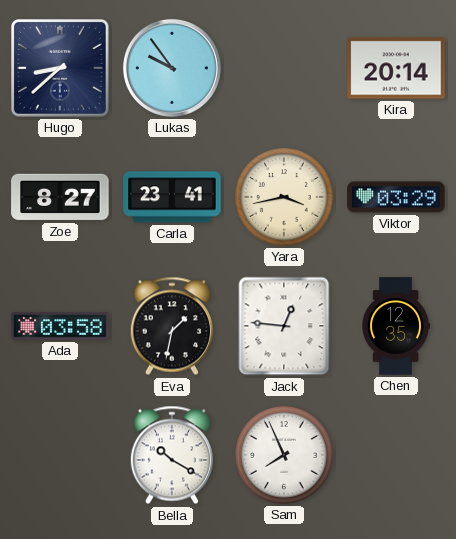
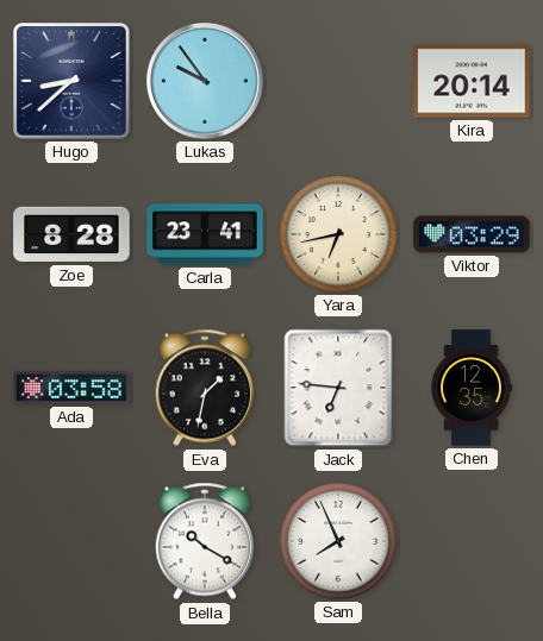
Zoe: 8:27 -> 8:28 (71, 234)
Yara: 3:43 -> 6:43 (338, 234)
Jack: 12:46 -> 6:46 (338, 388)
